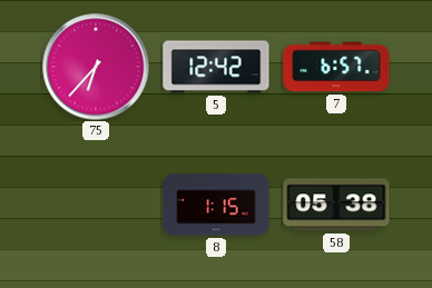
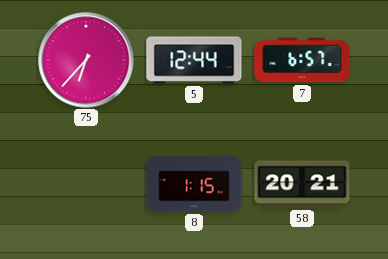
5: 12:42 -> 12:44 (194, 60)
58: 05:38 -> 20:21 (302, 184)
